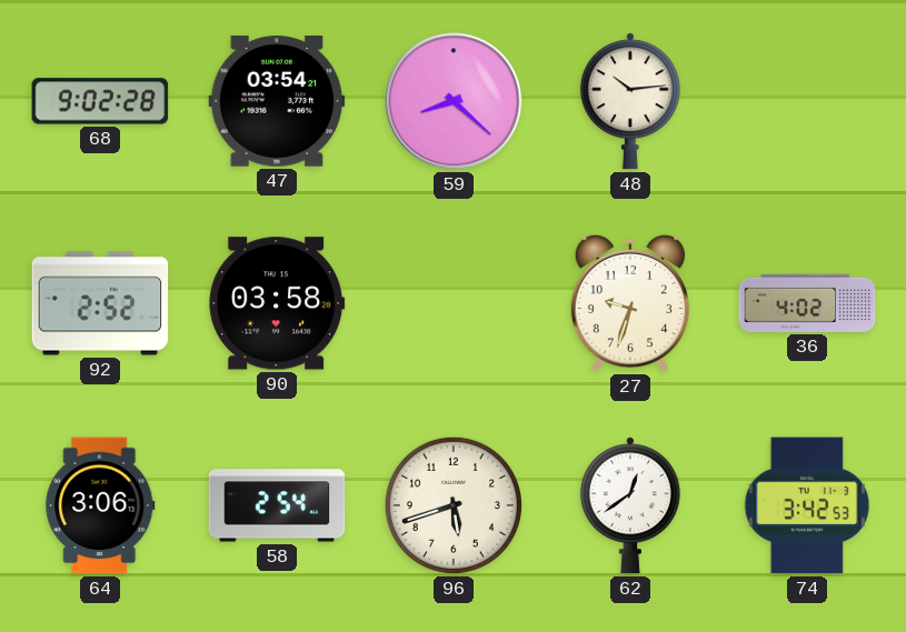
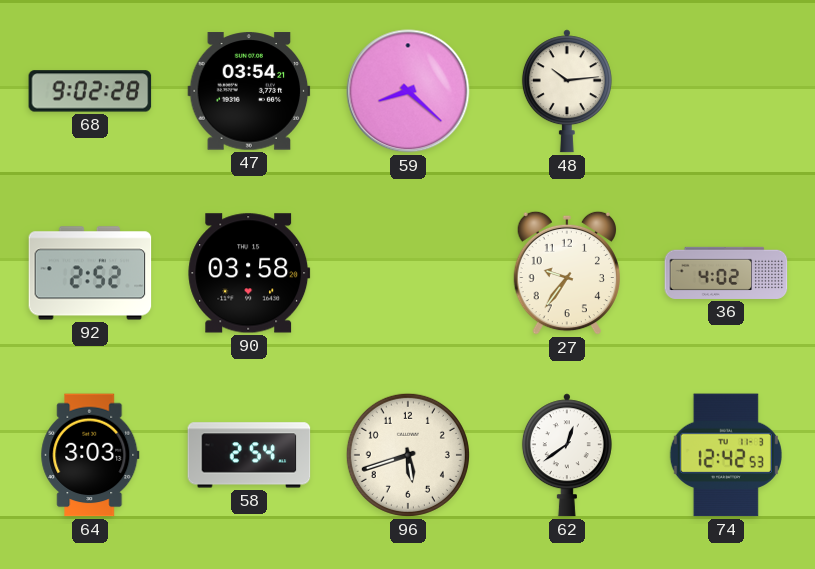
27: 9:33 -> 9:36 (567, 273)
64: 3:06 -> 3:03 (90, 455)
74: 3:42 -> 12:42 (726, 455)
